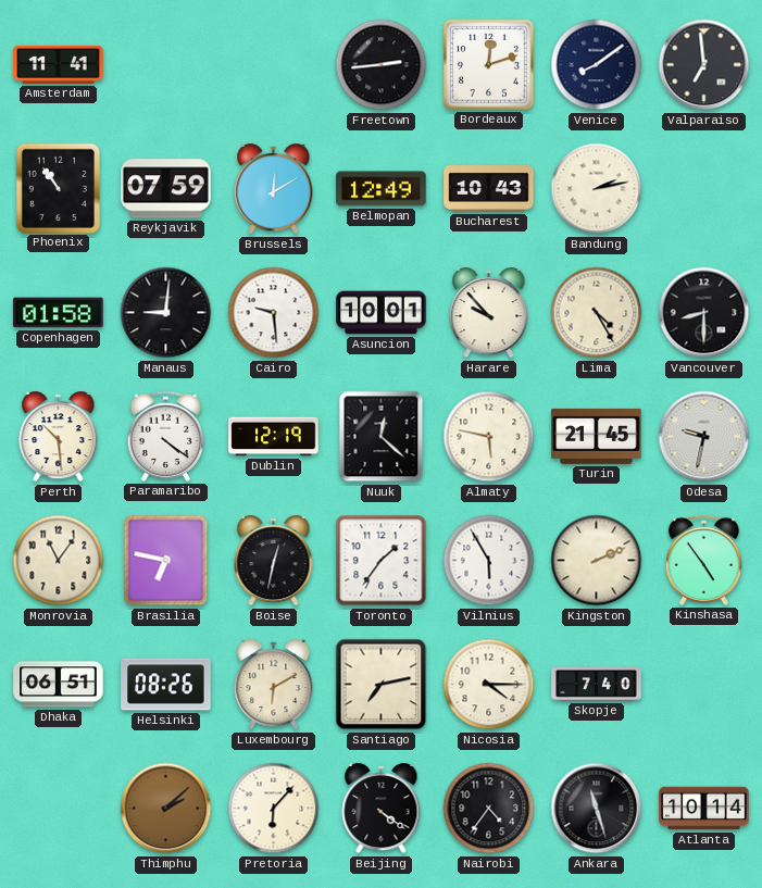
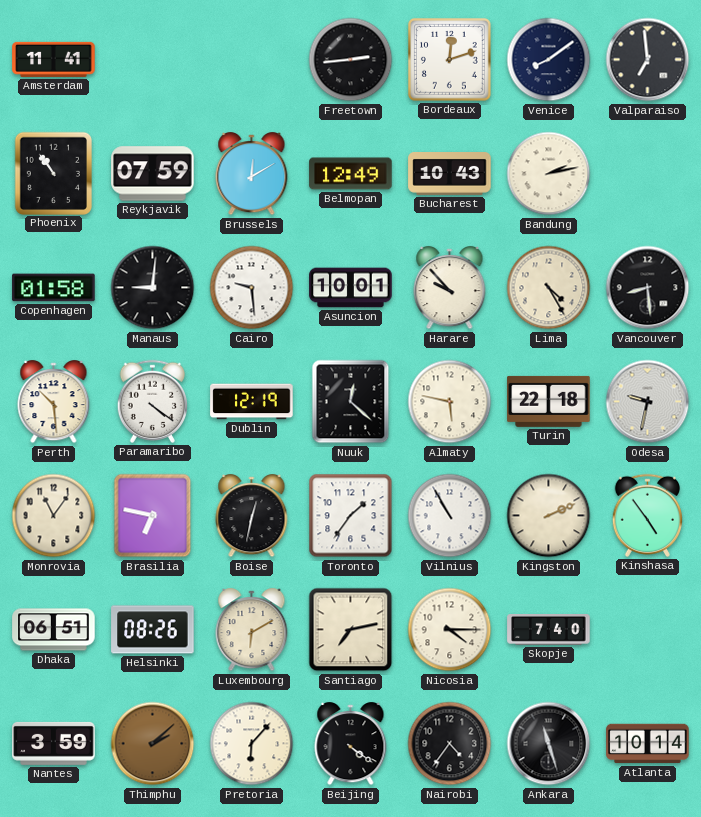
Vancouver: 8:30 -> 8:29 (648, 288)
Turin: 21:45 -> 22:18 (549, 401)
Vilnius: 5:55 -> 10:55 (450, 516)
Nantes: none -> 3:59 (54, 743)
